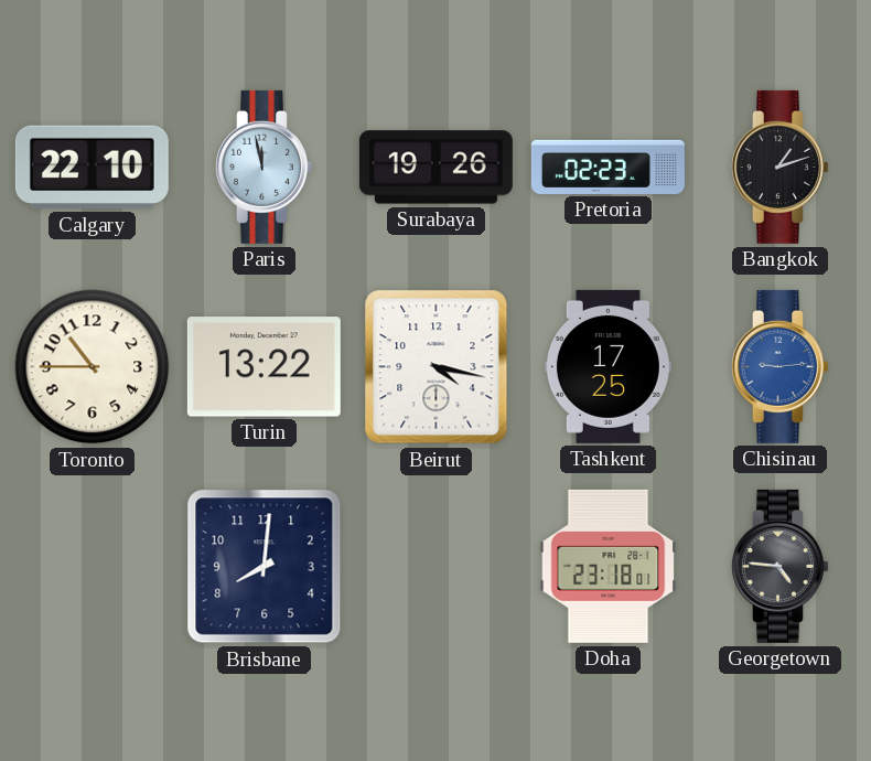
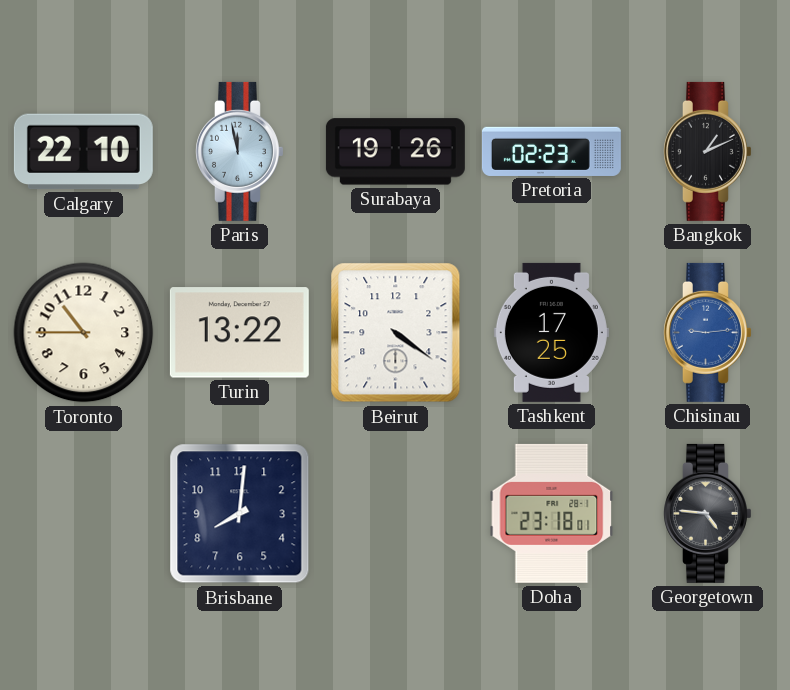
Bangkok: 1:12 -> 1:11 (708, 151)
Beirut: 4:17 -> 4:21 (396, 333)
